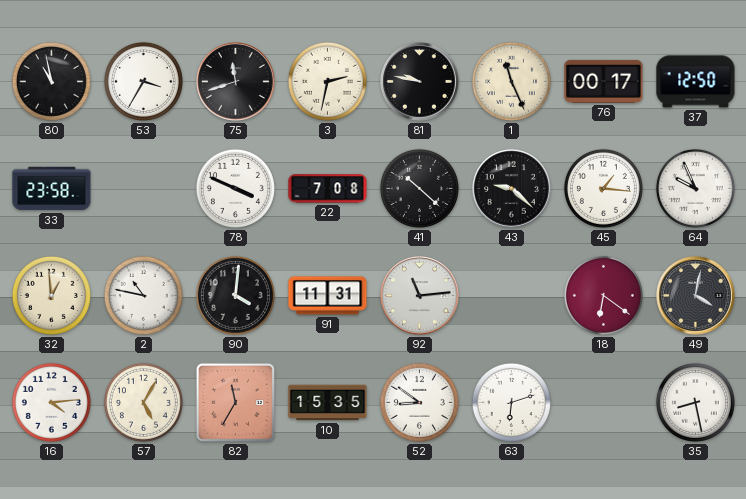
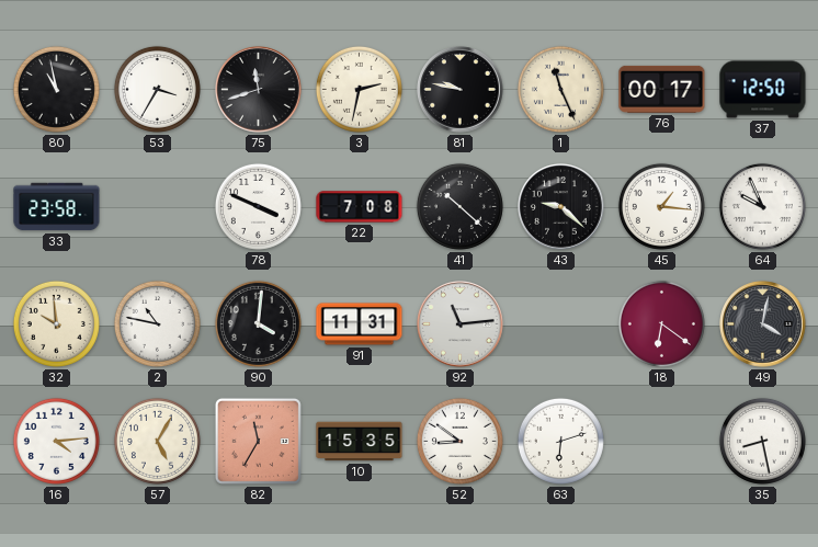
32: 12:59 -> 9:59 (56, 323)
